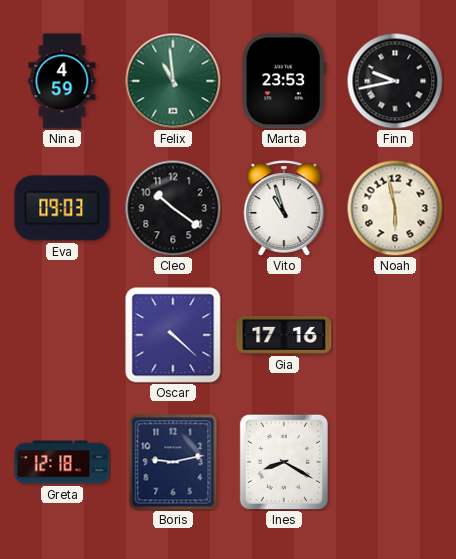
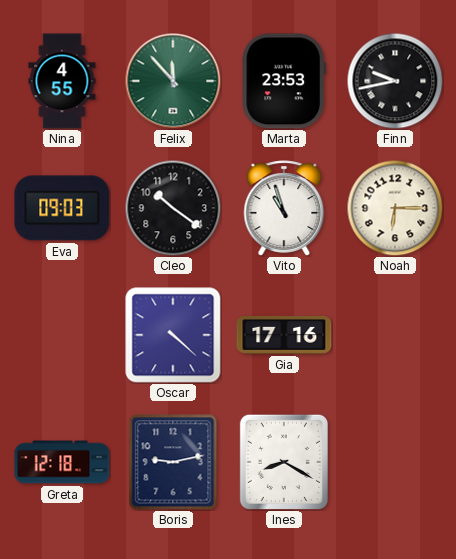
Nina: 4:59 -> 4:55 (62, 81)
Felix: 10:59 -> 11:53 (173, 81)
Noah: 5:58 -> 6:15 (395, 208)
